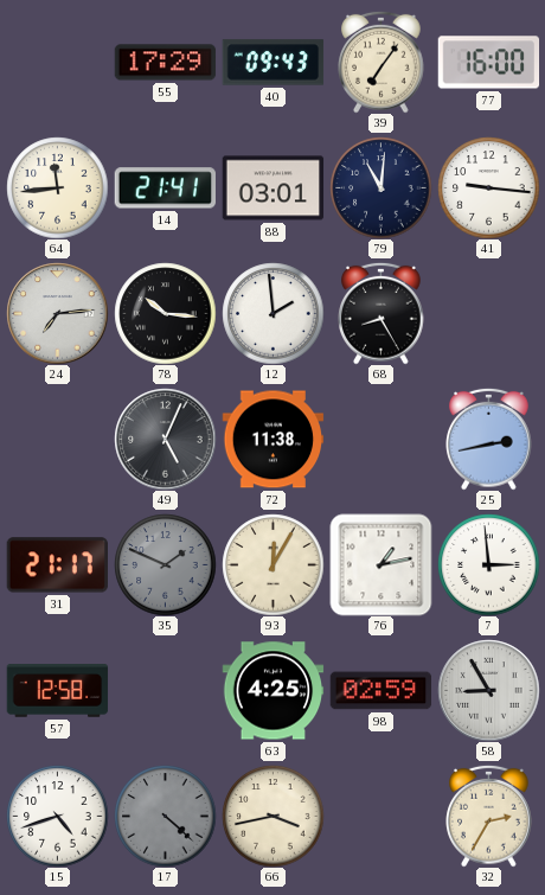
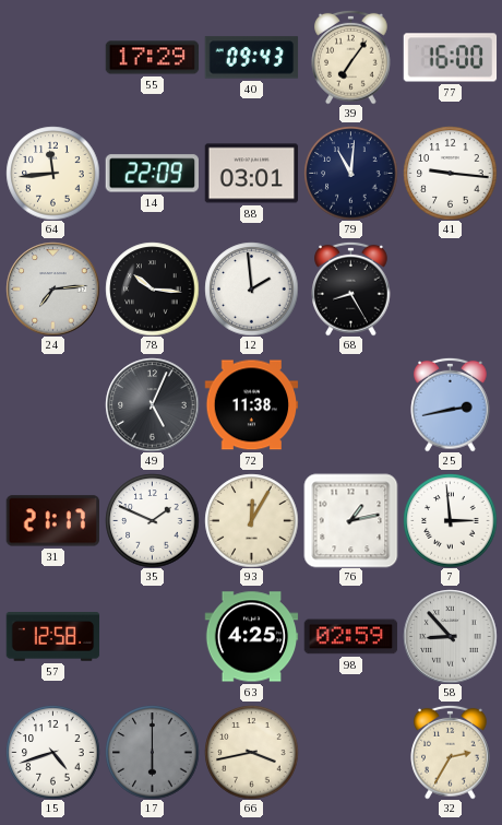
14: 21:41 -> 22:09 (152, 174)
35 dial: grey -> white (152, 520)
58: 8:55 -> 8:53 (450, 636)
17: 4:22 -> 6:00 (152, 752)
